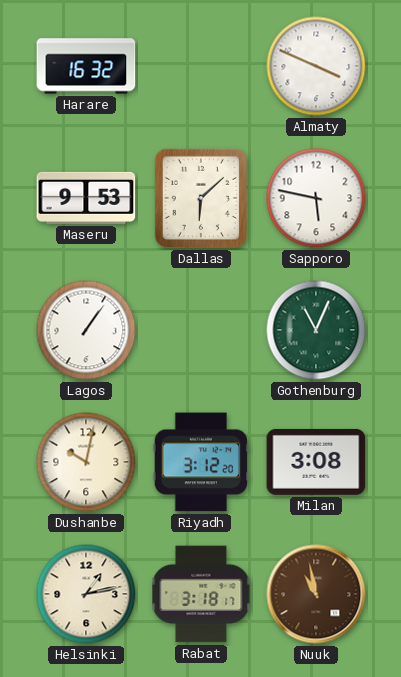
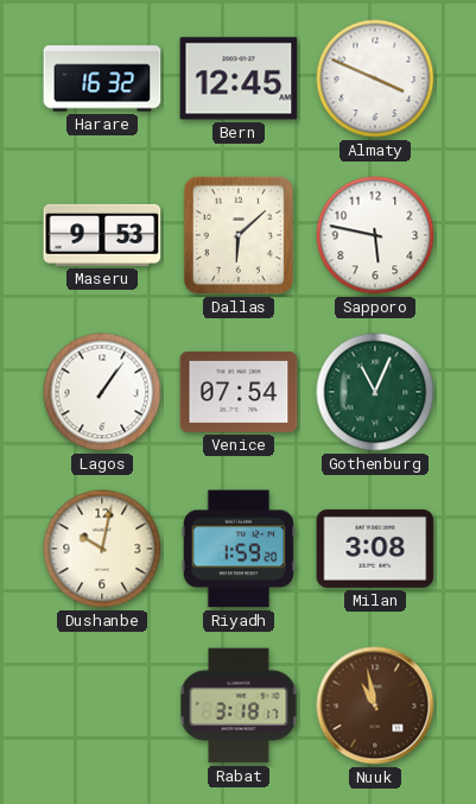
Bern: none -> 12:45 (239, 78)
Venice: none -> 07:54 (239, 393)
Riyadh: 3:12 -> 1:59 (239, 549)
Helsinki: 1:13 -> none (86, 594)
